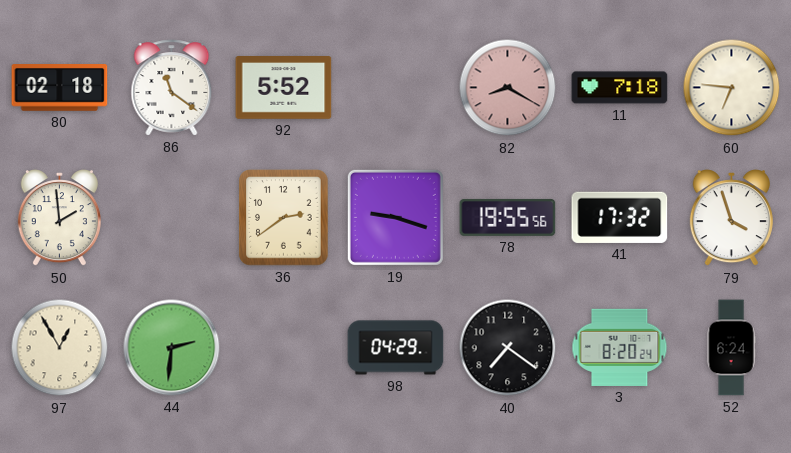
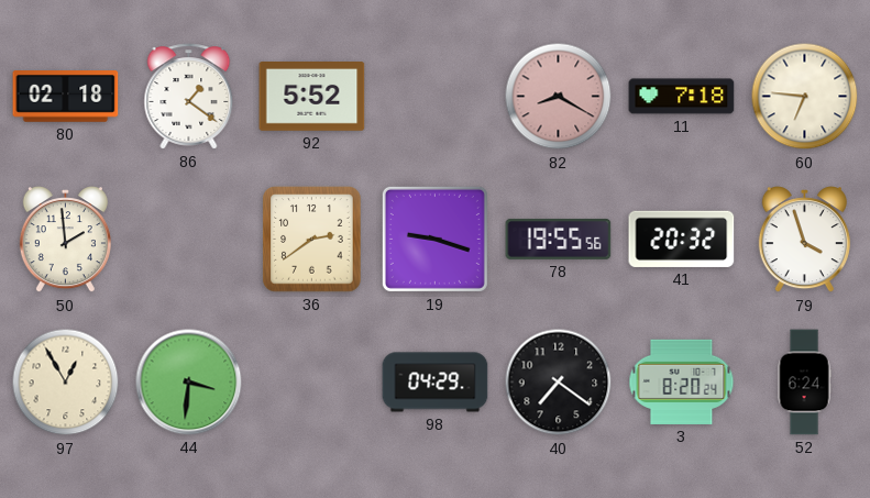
86: 11:21 -> 1:21 (189, 97)
41: 17:32 -> 20:32 (682, 239)
44: 2:31 -> 3:31 (189, 383)
